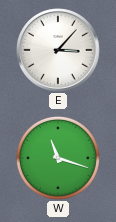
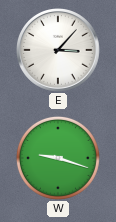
W: 11:18 -> 9:18 (58, 158)
